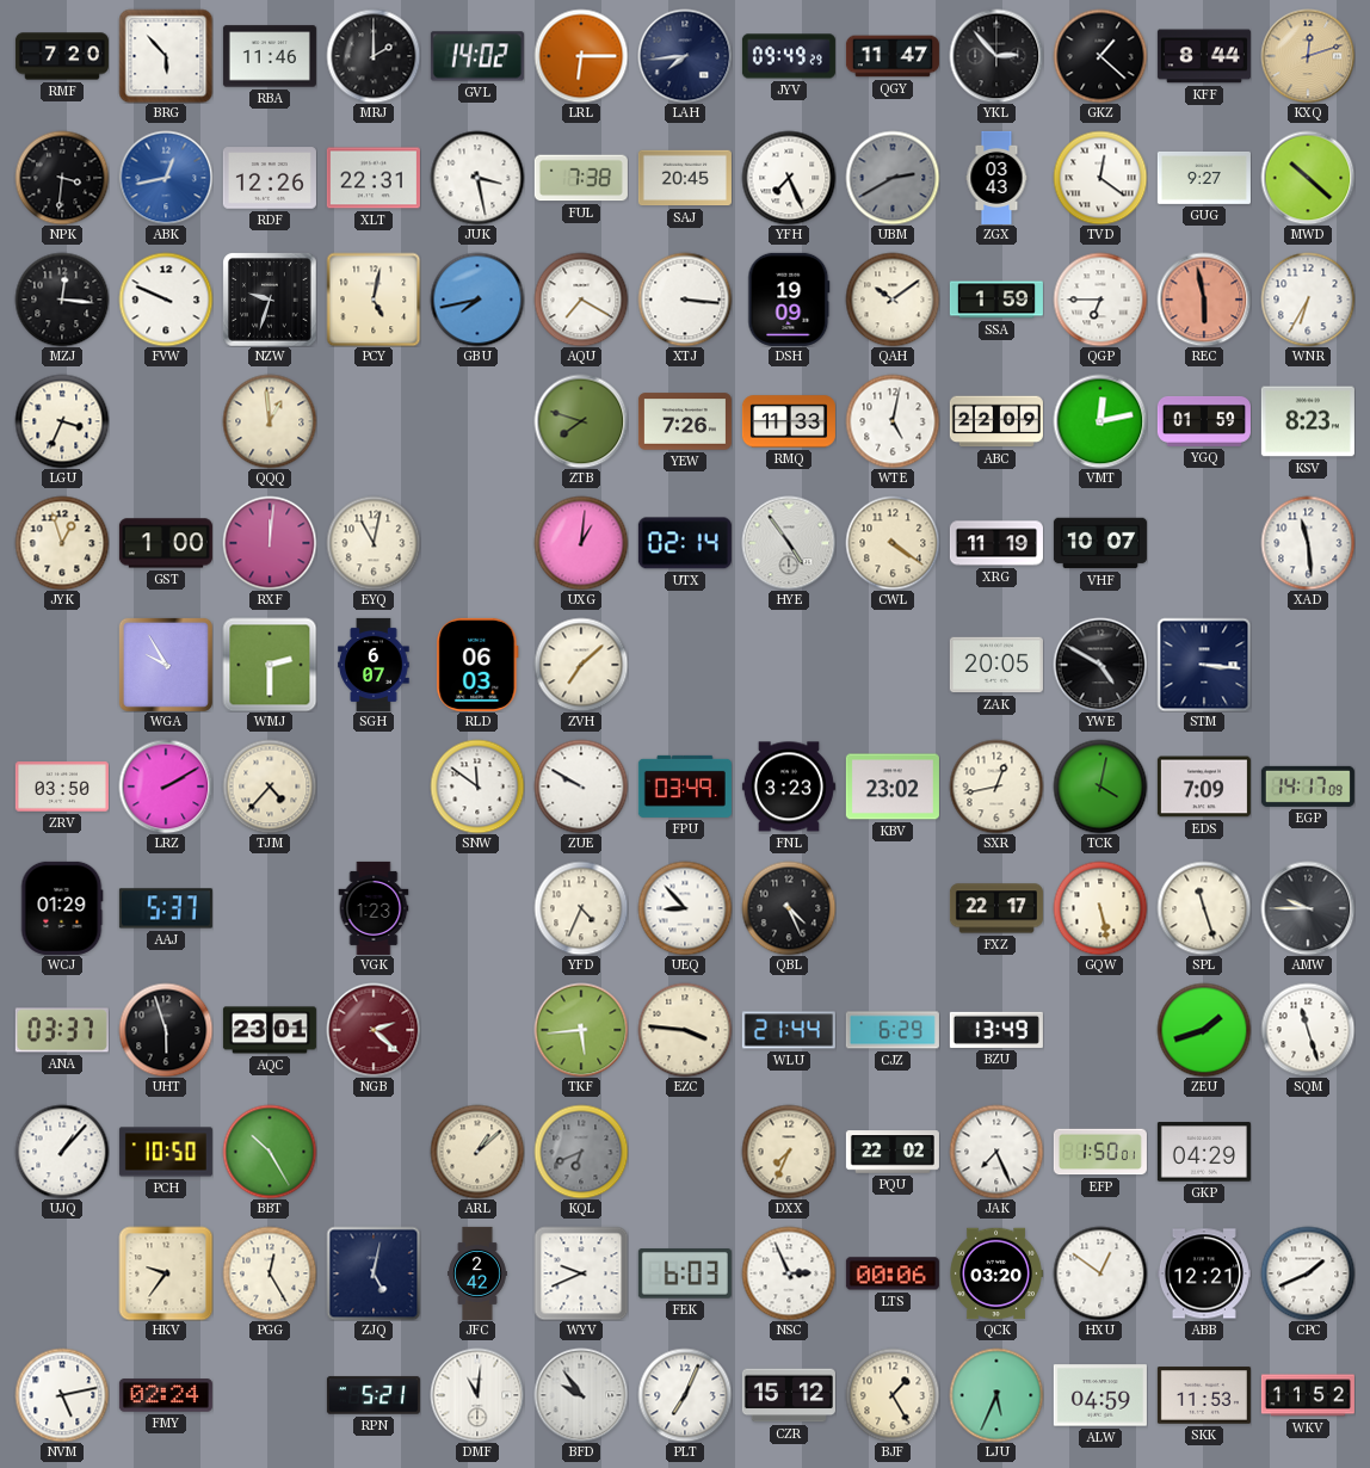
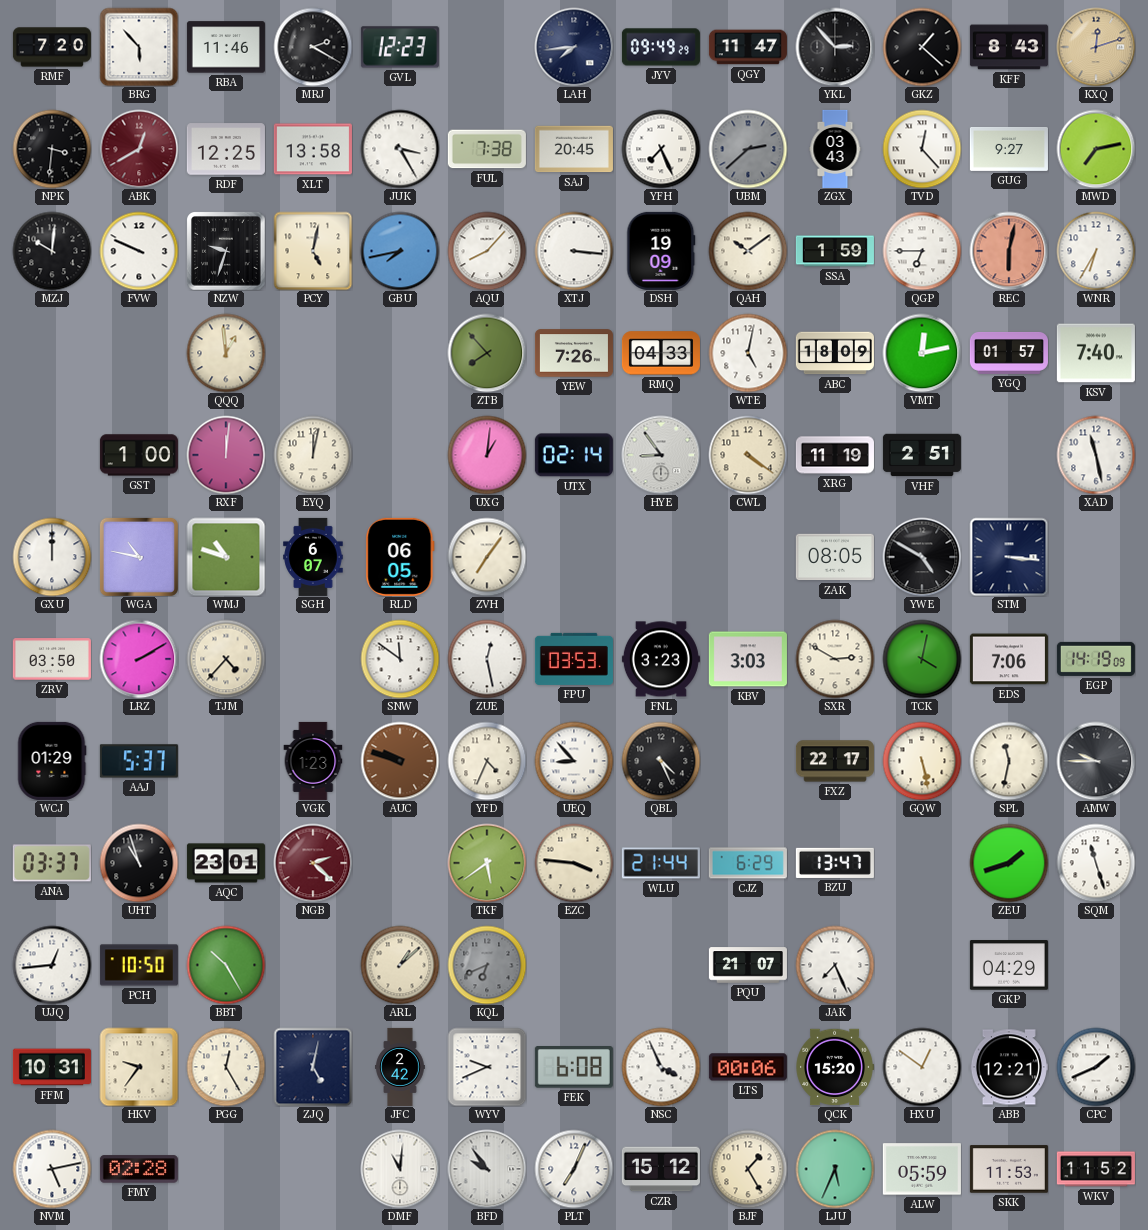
MRJ: 2:00 -> 2:20 (313, 47)
GVL: 14:02 -> 12:23 (400, 47)
LRL: 6:15 -> none (581, 56)
KFF: 8:44 -> 8:43 (1009, 47)
ABK: 12:43 -> 12:40 (139, 149)
ABK dial: blue -> burgundy (139, 149)
RDF: 12:26 -> 12:25 (226, 149)
XLT: 22:31 -> 13:58 (313, 149)
JUK: 3:28 -> 3:25 (400, 149)
UBM: 2:40 -> 2:38 (748, 149)
TVD: 12:21 -> 12:23 (922, 149)
MWD: 10:22 -> 7:13 (1096, 149)
MZJ: 12:16 -> 10:01 (52, 251)
AQU: 7:20 -> 8:07 (487, 251)
REC: 5:58 -> 6:02 (1009, 251)
LGU: 3:34 -> none (62, 421)
ZTB: 7:48 -> 7:53 (487, 353)
RMQ: 11:33 -> 04:33 (661, 353)
ABC: 22:09 -> 18:09 (835, 353)
YGQ: 01:59 -> 01:57 (1009, 353)
KSV: 8:23 -> 7:40 (1096, 353)
JYK: 12:57 -> none (62, 543)
EYQ: 11:02 -> 12:02 (313, 455)
HYE: 4:54 -> 8:54 (661, 455)
VHF: 10:07 -> 2:51 (922, 455)
XAD: 11:29 -> 11:28 (1096, 455)
GXU: none -> 12:00 (52, 557)
WGA: 9:55 -> 10:47 (139, 557)
WMJ: 2:30 -> 10:48 (226, 557)
RLD: 06:03 -> 06:05 (400, 557)
ZVH: 7:08 -> 7:06 (487, 557)
ZAK: 20:05 -> 08:05 (835, 557)
ZUE: 9:50 -> 12:28 (487, 659)
FPU: 03:49 -> 03:53 (574, 659)
KBV: 23:02 -> 3:03 (748, 659)
SXR: 12:43 -> 2:50 (835, 659)
EDS: 7:09 -> 7:06 (1009, 659)
EGP: 14:17 -> 14:19 (1096, 659)
AUC: none -> 9:48 (400, 761)
SPL: 11:27 -> 11:32 (1009, 761)
UHT: 5:57 -> 10:57 (139, 863)
TKF: 5:44 -> 5:39 (487, 863)
BZU: 13:49 -> 13:47 (835, 863)
UJQ: 1:07 -> 12:44 (52, 965)
DXX: 7:34 -> none (789, 1152)
PQU: 22:02 -> 21:07 (748, 965)
EFP: 1:50 -> none (1100, 1152)
FFM: none -> 10:31 (52, 1067)
FEK: 6:03 -> 6:08 (574, 1068)
NSC: 2:56 -> 3:56 (661, 1067)
QCK: 03:20 -> 15:20 (835, 1067)
FMY: 02:24 -> 02:28 (139, 1169)
RPN: 5:21 -> none (374, 1395)
ALW: 04:59 -> 05:59 (922, 1169)
